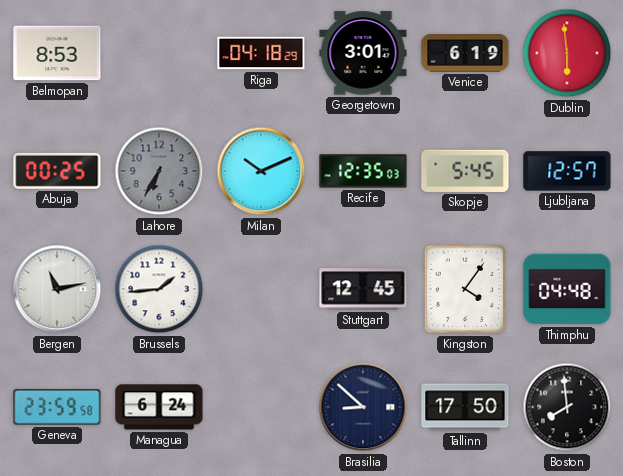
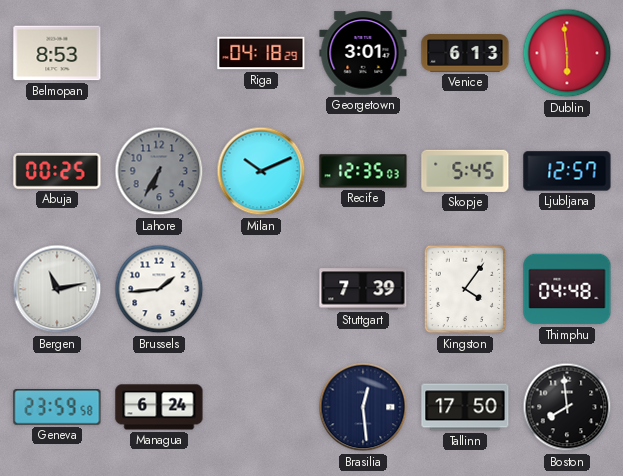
Venice: 6:19 -> 6:13 (465, 54)
Stuttgart: 12:45 -> 7:39 (363, 289)
Brasilia: 8:52 -> 12:29 (363, 407)
